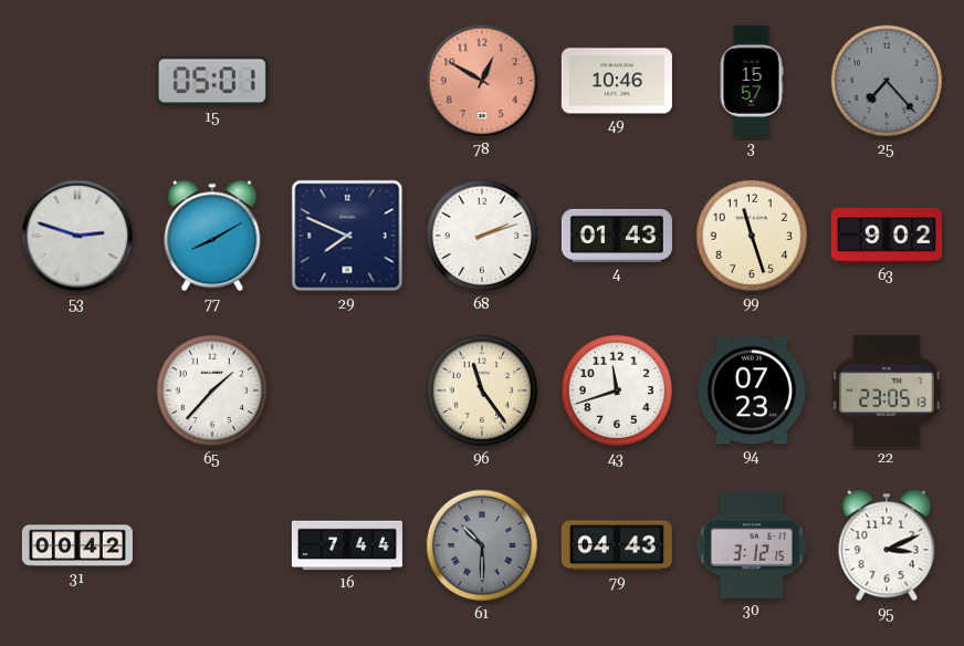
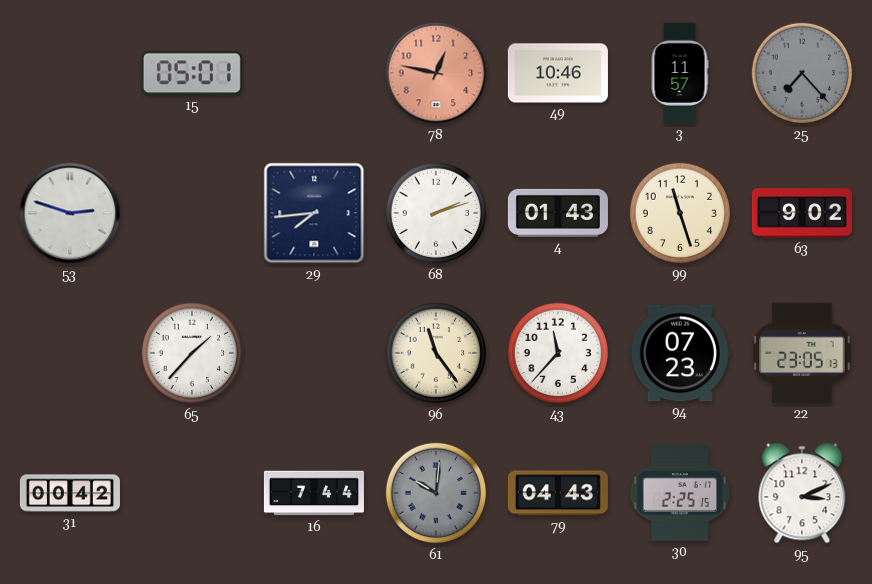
78: 12:50 -> 12:47 (436, 73)
3: 15:57 -> 11:57 (680, 73)
77: 8:10 -> none (212, 236)
29: 7:49 -> 7:44 (314, 213)
43: 11:42 -> 11:37 (558, 353)
61: 10:30 -> 10:01 (436, 493)
30: 3:12 -> 2:25 (680, 493)
